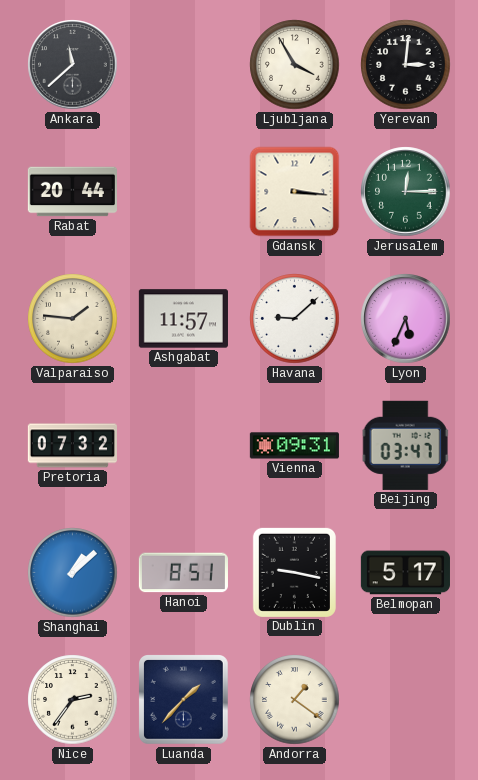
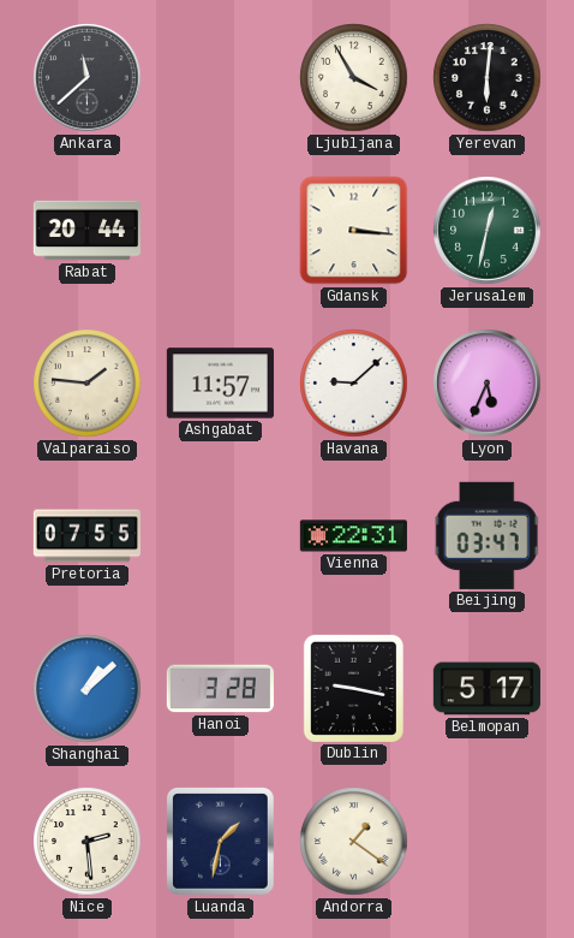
Yerevan: 3:01 -> 6:01 (488, 78)
Jerusalem: 12:15 -> 12:32 (488, 231)
Pretoria: 07:32 -> 07:55 (86, 536)
Vienna: 09:31 -> 22:31 (353, 536)
Hanoi: 8:51 -> 3:28 (220, 689)
Nice: 2:36 -> 2:29 (88, 842)
Luanda: 1:37 -> 1:32 (221, 842)
